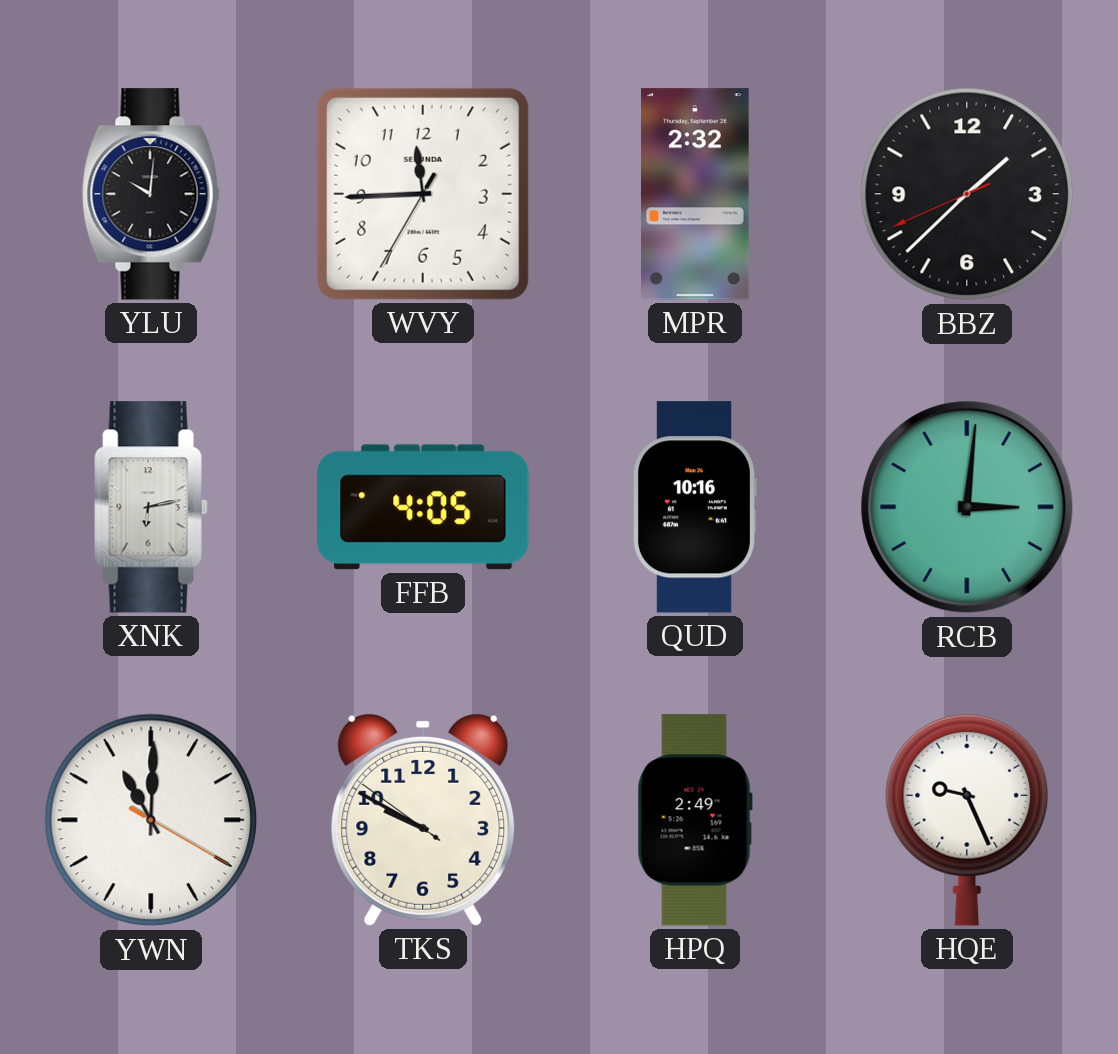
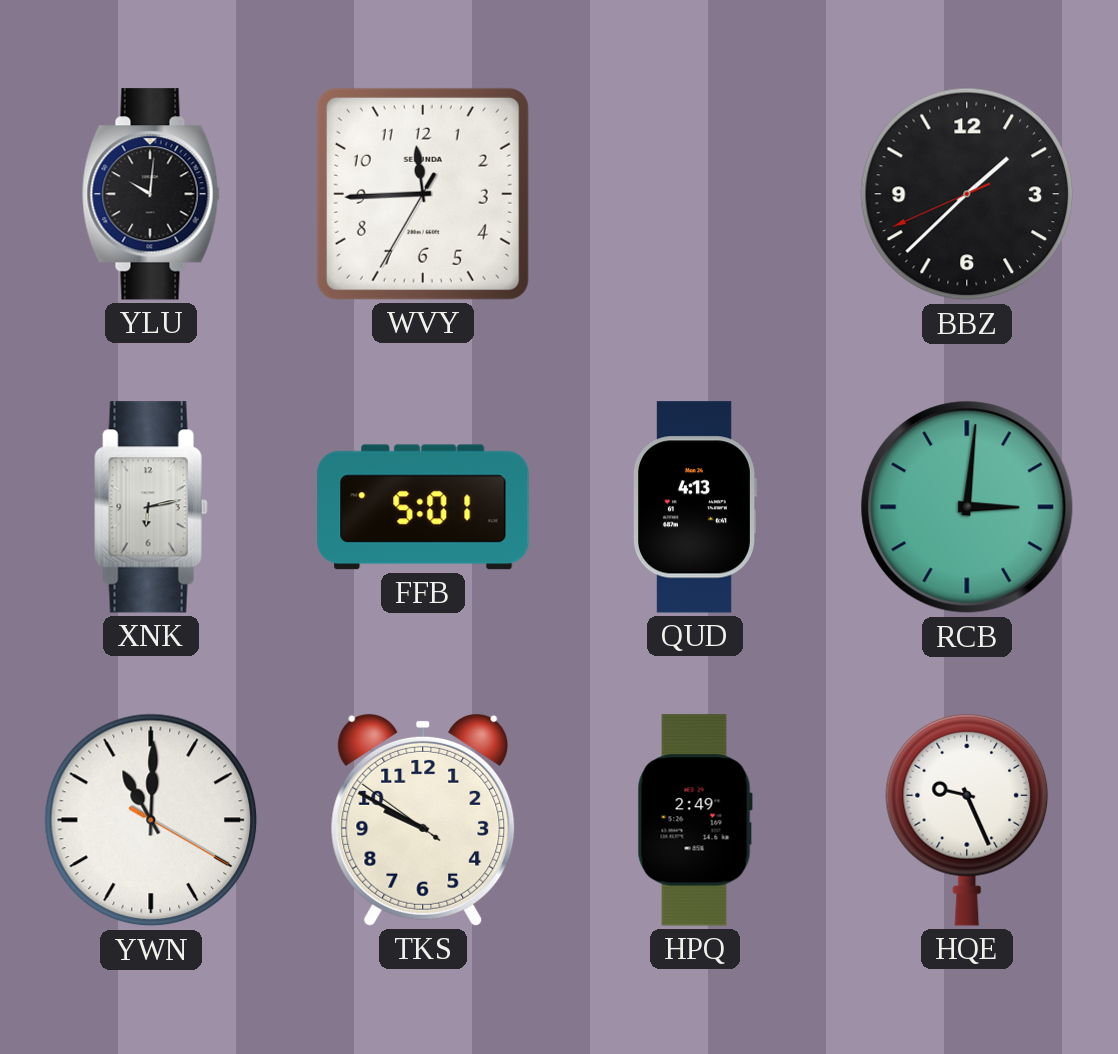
MPR: 2:32 -> none (696, 194)
FFB: 4:05 -> 5:01 (423, 507)
QUD: 10:16 -> 4:13 (694, 507)
